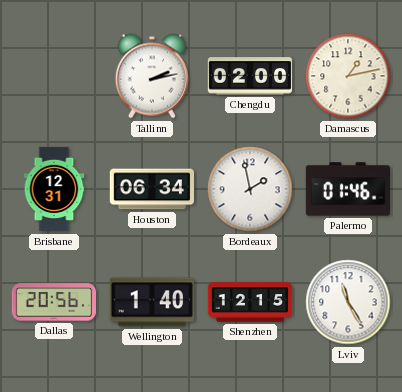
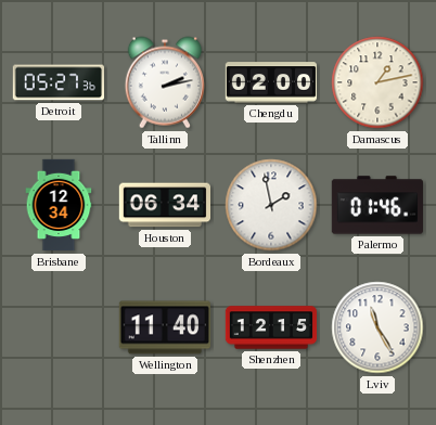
Detroit: none -> 05:27 (59, 82)
Brisbane: 12:31 -> 12:34 (59, 205)
Dallas: 20:56 -> none (53, 302)
Wellington: 1:40 -> 11:40 (164, 327)
